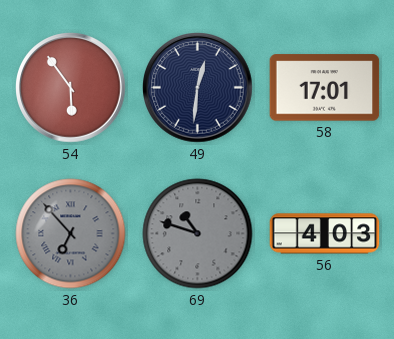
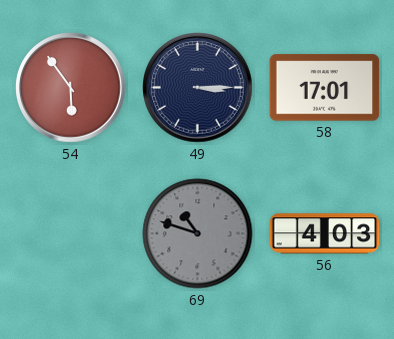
49: 12:31 -> 3:15 (198, 88)
36: 6:53 -> none (71, 234)
